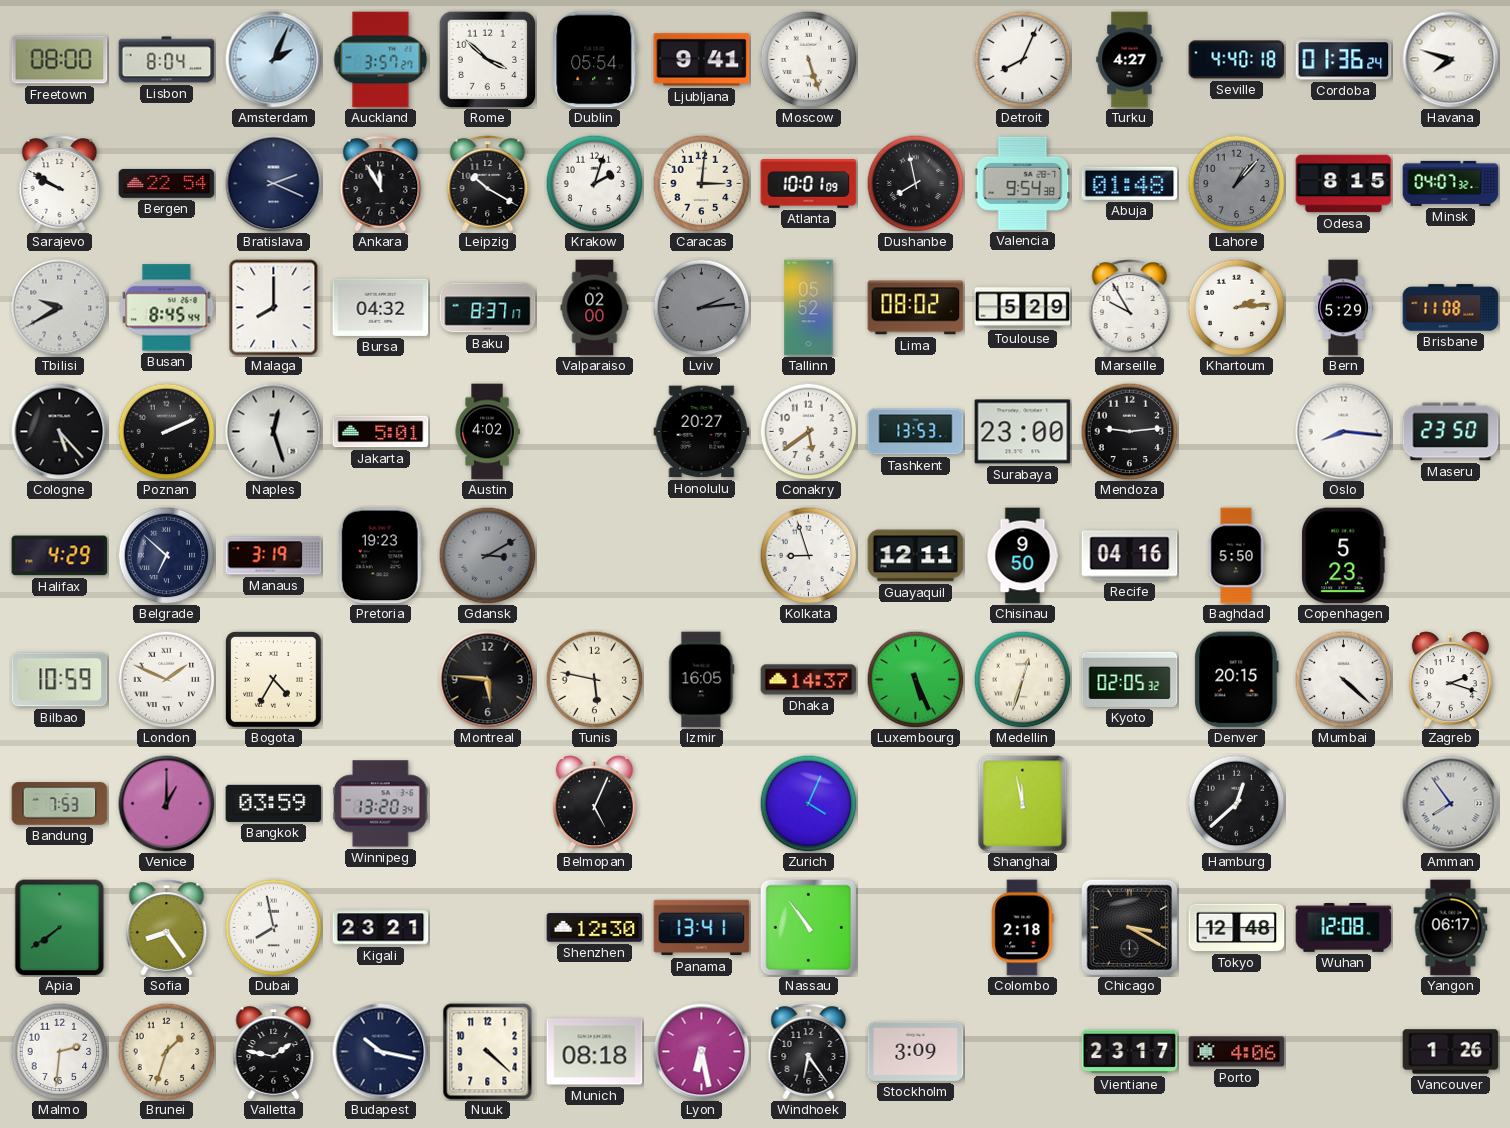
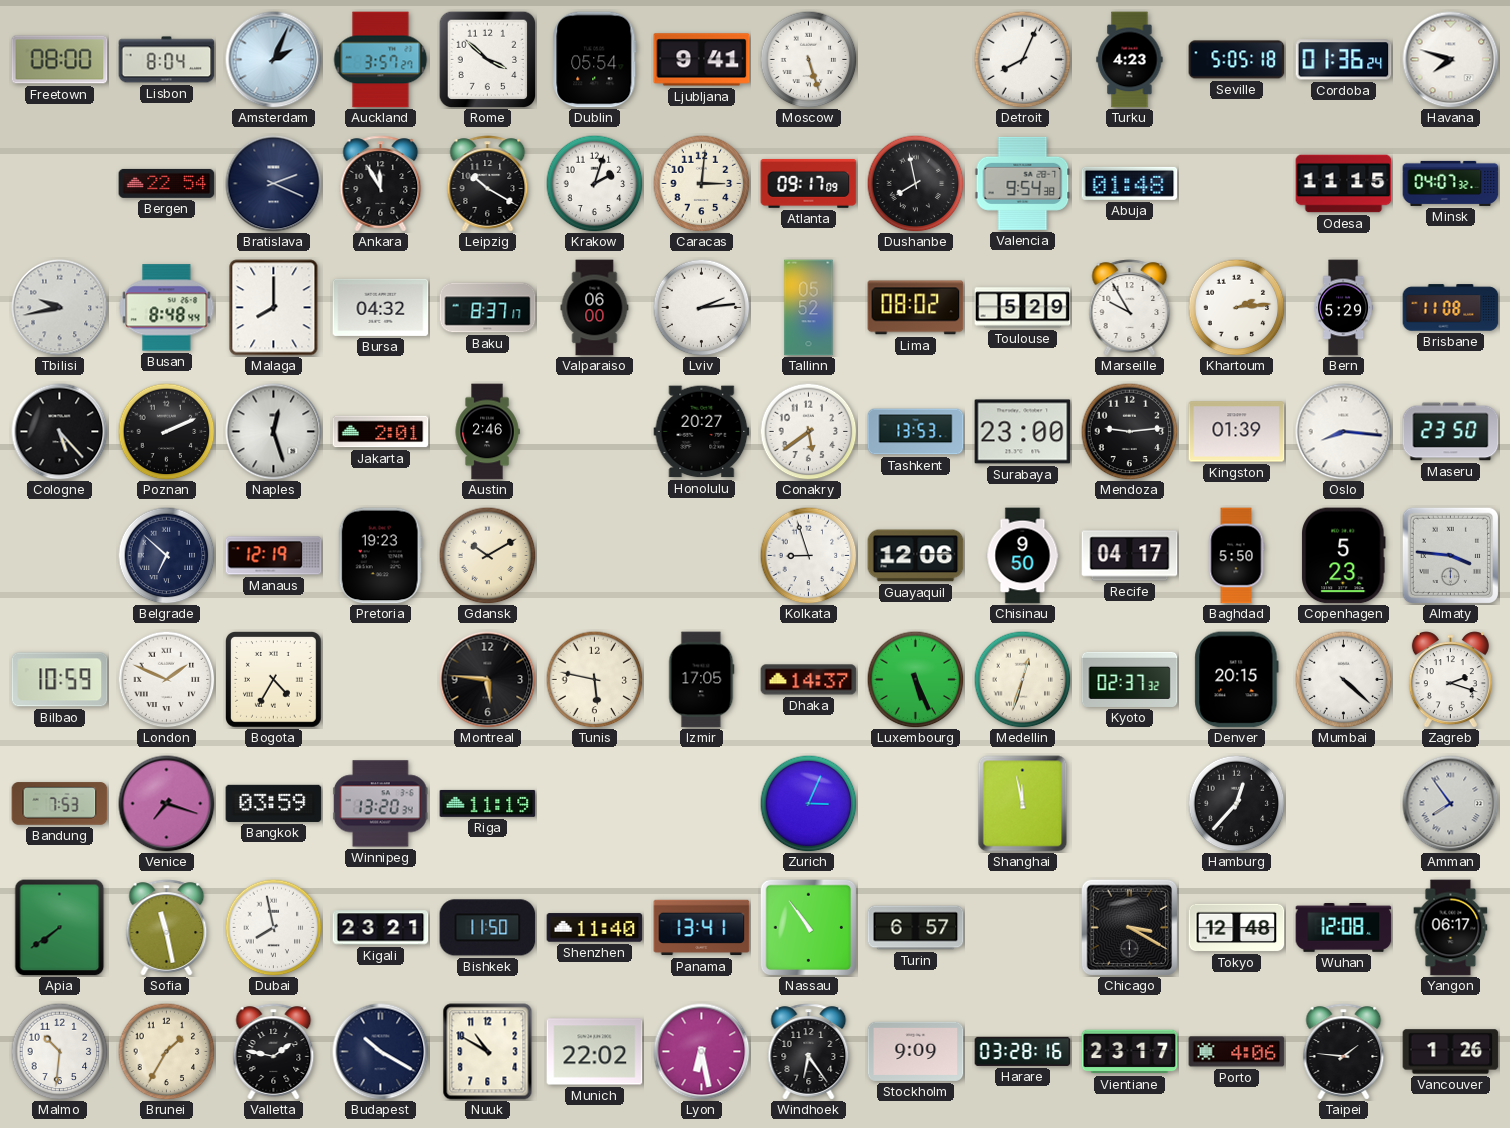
Turku: 4:27 -> 4:23 (1130, 60)
Seville: 4:40 -> 5:05 (1237, 60)
Sarajevo: 9:50 -> none (60, 184)
Atlanta: 10:01 -> 09:17 (809, 184)
Lahore: 1:07 -> none (1236, 183)
Odesa: 8:15 -> 11:15 (1344, 184)
Tbilisi: 9:40 -> 9:43 (60, 308)
Busan: 8:45 -> 8:48 (167, 308)
Valparaiso: 02:00 -> 06:00 (595, 308)
Lviv dial: grey -> white (701, 307)
Jakarta: 5:01 -> 2:01 (381, 432)
Austin: 4:02 -> 2:46 (487, 432)
Kingston: none -> 01:39 (1237, 432)
Halifax: 4:29 -> none (60, 556)
Manaus: 3:19 -> 12:19 (274, 556)
Gdansk: 3:10 -> 10:10 (487, 555)
Gdansk dial: grey -> cream (487, 555)
Guayaquil: 12:11 -> 12:06 (916, 556)
Recife: 04:16 -> 04:17 (1130, 556)
Almaty: none -> 3:46 (1450, 555)
Izmir: 16:05 -> 17:05 (701, 680)
Kyoto: 02:05 -> 02:37 (1130, 679)
Venice: 1:00 -> 7:18 (167, 804)
Riga: none -> 11:19 (488, 803)
Belmopan: 5:04 -> none (594, 804)
Zurich: 4:04 -> 3:04 (808, 803)
Hamburg: 12:38 -> 12:37 (1236, 803)
Sofia: 8:24 -> 11:28 (167, 928)
Bishkek: none -> 11:50 (488, 928)
Shenzhen: 12:30 -> 11:40 (595, 928)
Turin: none -> 6:57 (916, 928)
Colombo: 2:18 -> none (1023, 928)
Malmo: 2:31 -> 10:31 (59, 1051)
Brunei: 1:33 -> 1:35 (166, 1051)
Budapest: 10:17 -> 10:20 (381, 1052)
Nuuk: 4:22 -> 10:50 (488, 1052)
Munich: 08:18 -> 22:02 (595, 1052)
Stockholm: 3:09 -> 9:09 (916, 1051)
Harare: none -> 03:28 (1023, 1051)
Taipei: none -> 1:46 (1344, 1052)
